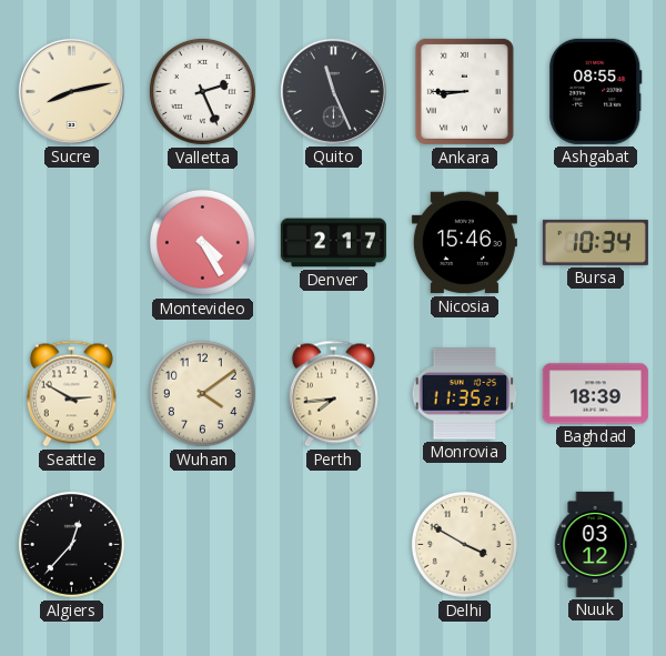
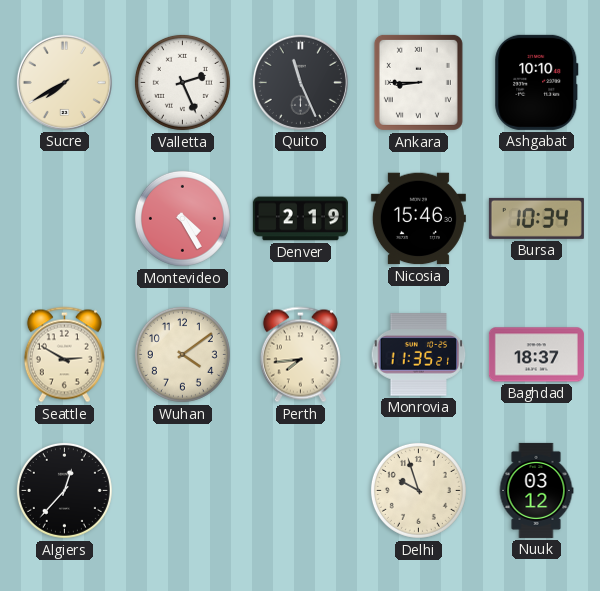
Sucre: 8:13 -> 7:40 (64, 82)
Ashgabat: 08:55 -> 10:10 (537, 82)
Denver: 2:17 -> 2:19 (300, 219)
Baghdad: 18:39 -> 18:37 (536, 355)
Delhi: 3:50 -> 9:57 (418, 490)
